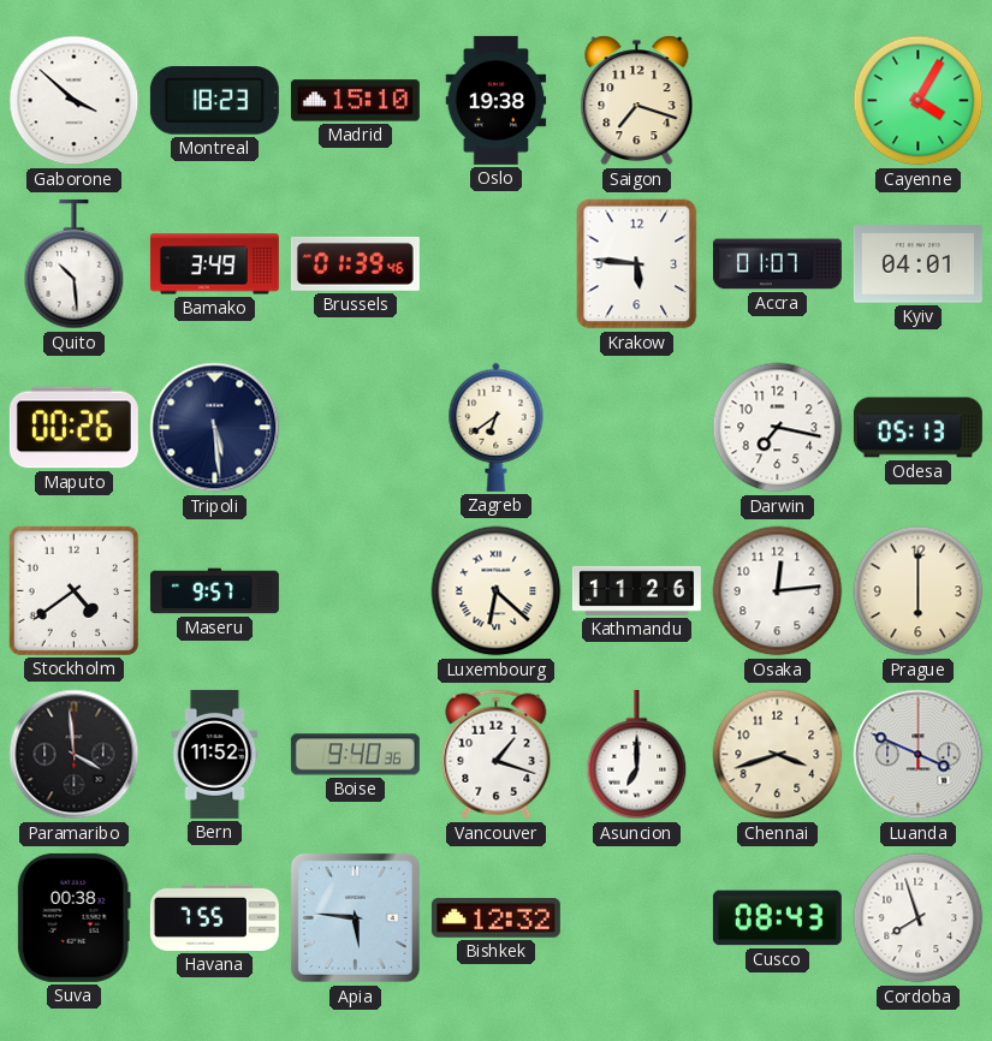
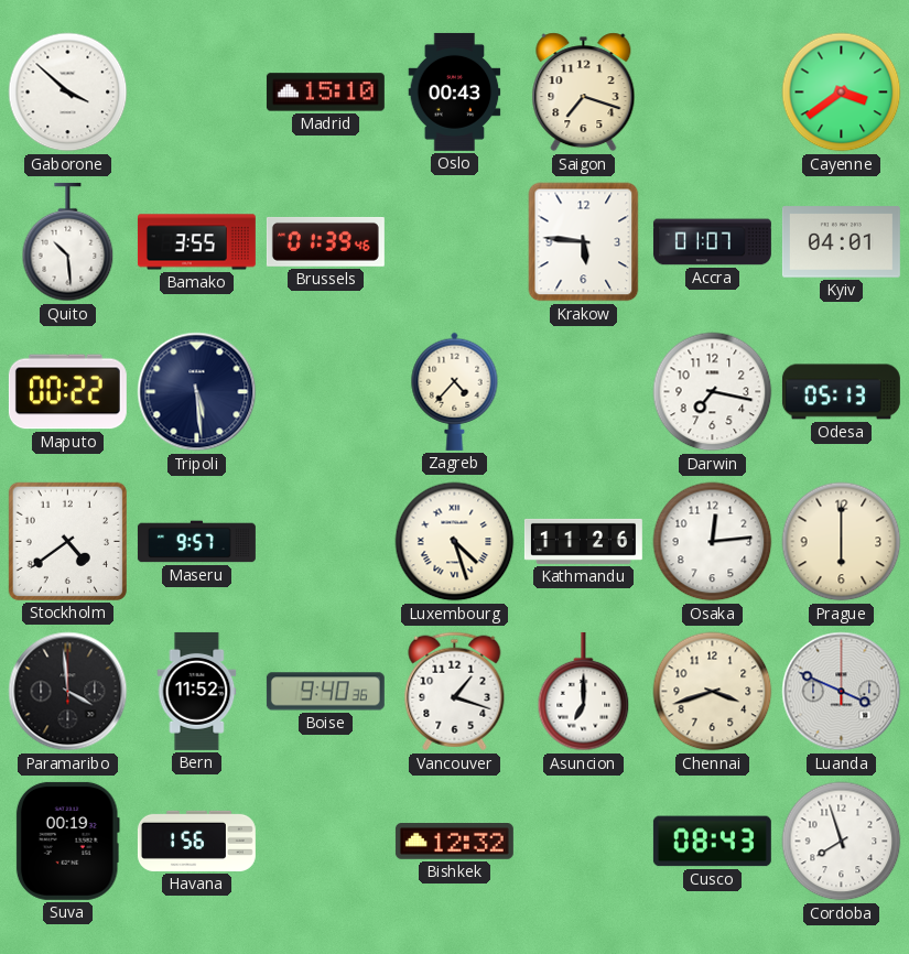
Montreal: 18:23 -> none (214, 101)
Oslo: 19:38 -> 00:43 (455, 91)
Cayenne: 4:05 -> 3:39 (842, 93)
Bamako: 3:49 -> 3:55 (196, 242)
Maputo: 00:26 -> 00:22 (67, 392)
Zagreb: 6:39 -> 4:37 (455, 391)
Luxembourg: 6:22 -> 4:27 (455, 542)
Suva: 00:38 -> 00:19 (67, 841)
Havana: 7:55 -> 1:56 (196, 841)
Apia: 5:46 -> none (355, 917)
